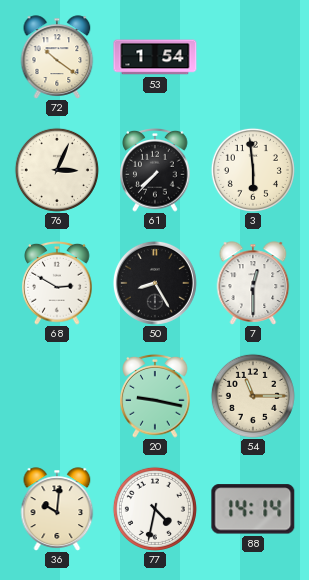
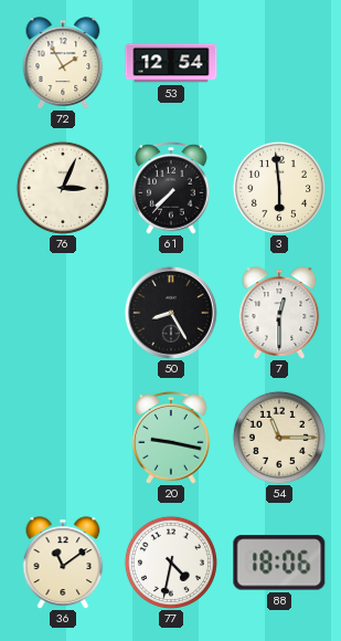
72: 10:21 -> 1:55 (63, 63)
53: 1:54 -> 12:54 (171, 63)
68: 2:50 -> none (57, 284)
36: 10:01 -> 11:09 (63, 563)
88: 14:14 -> 18:06 (279, 563)
